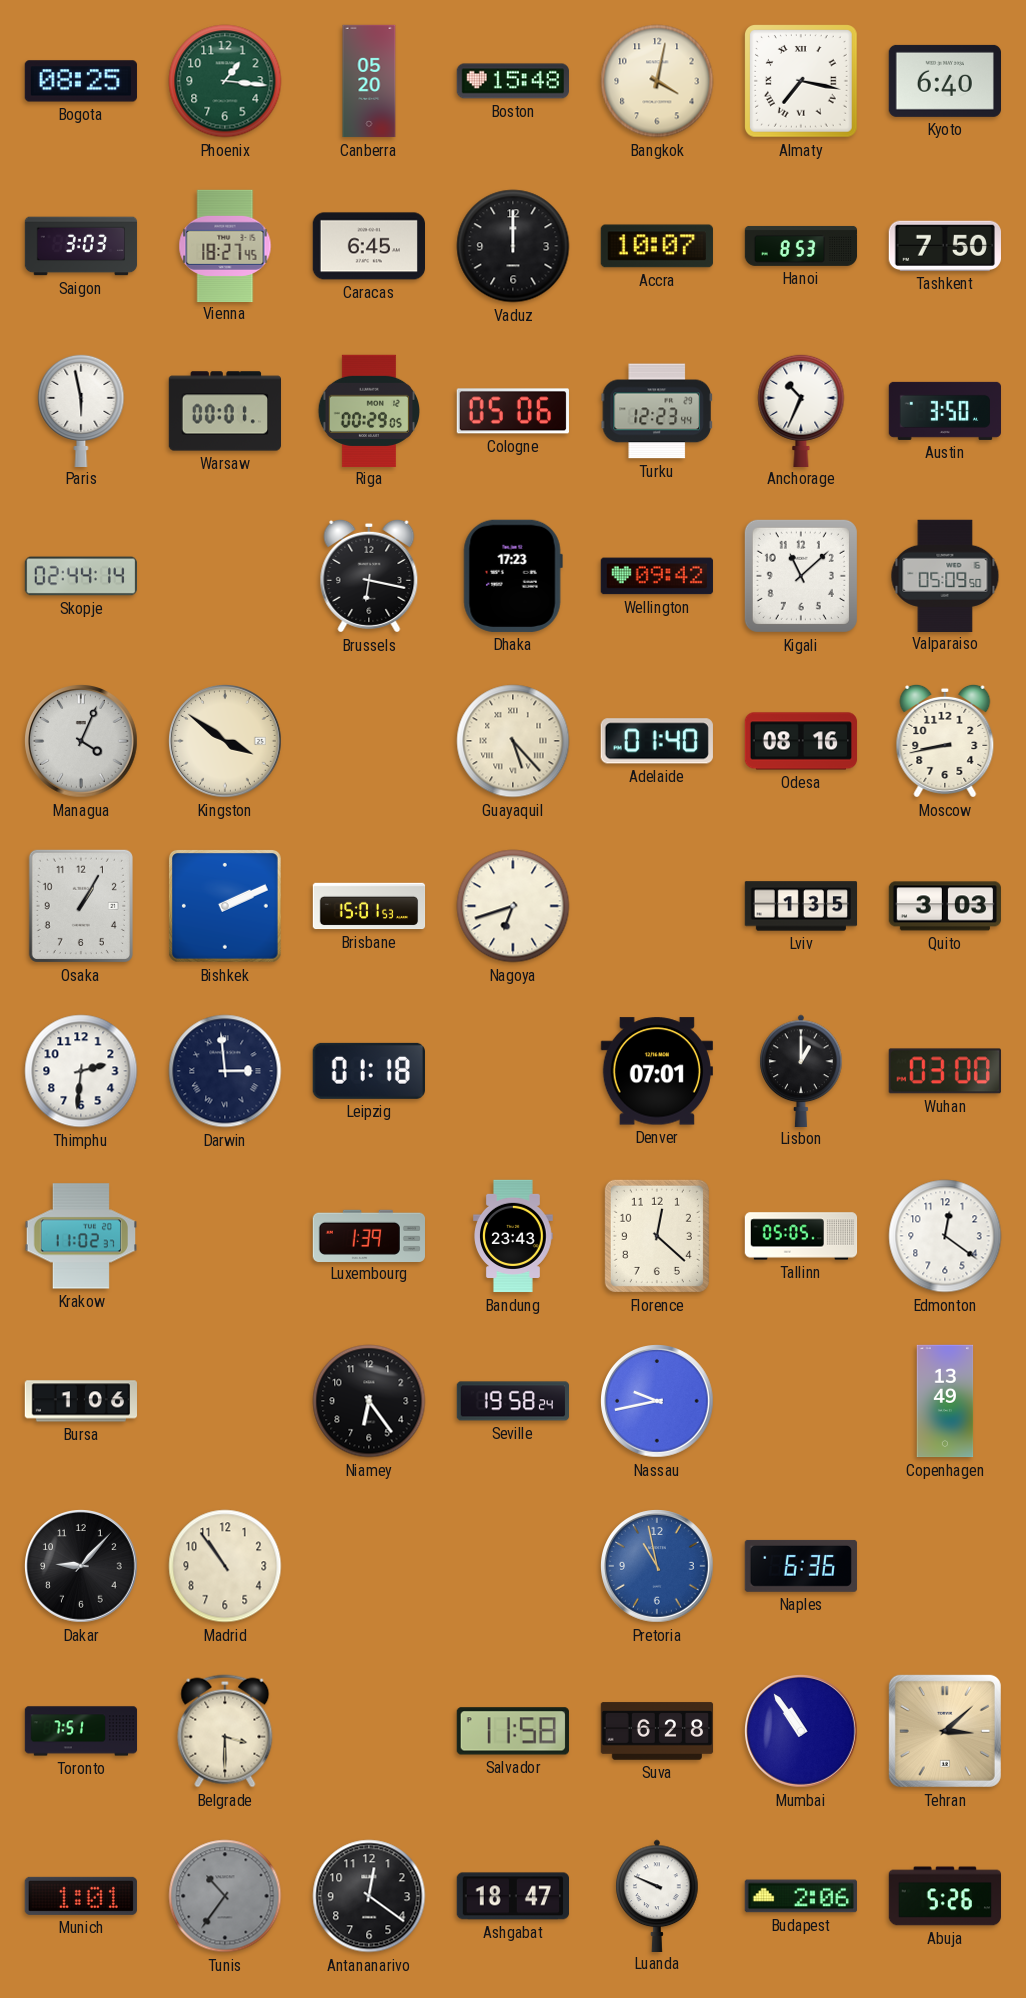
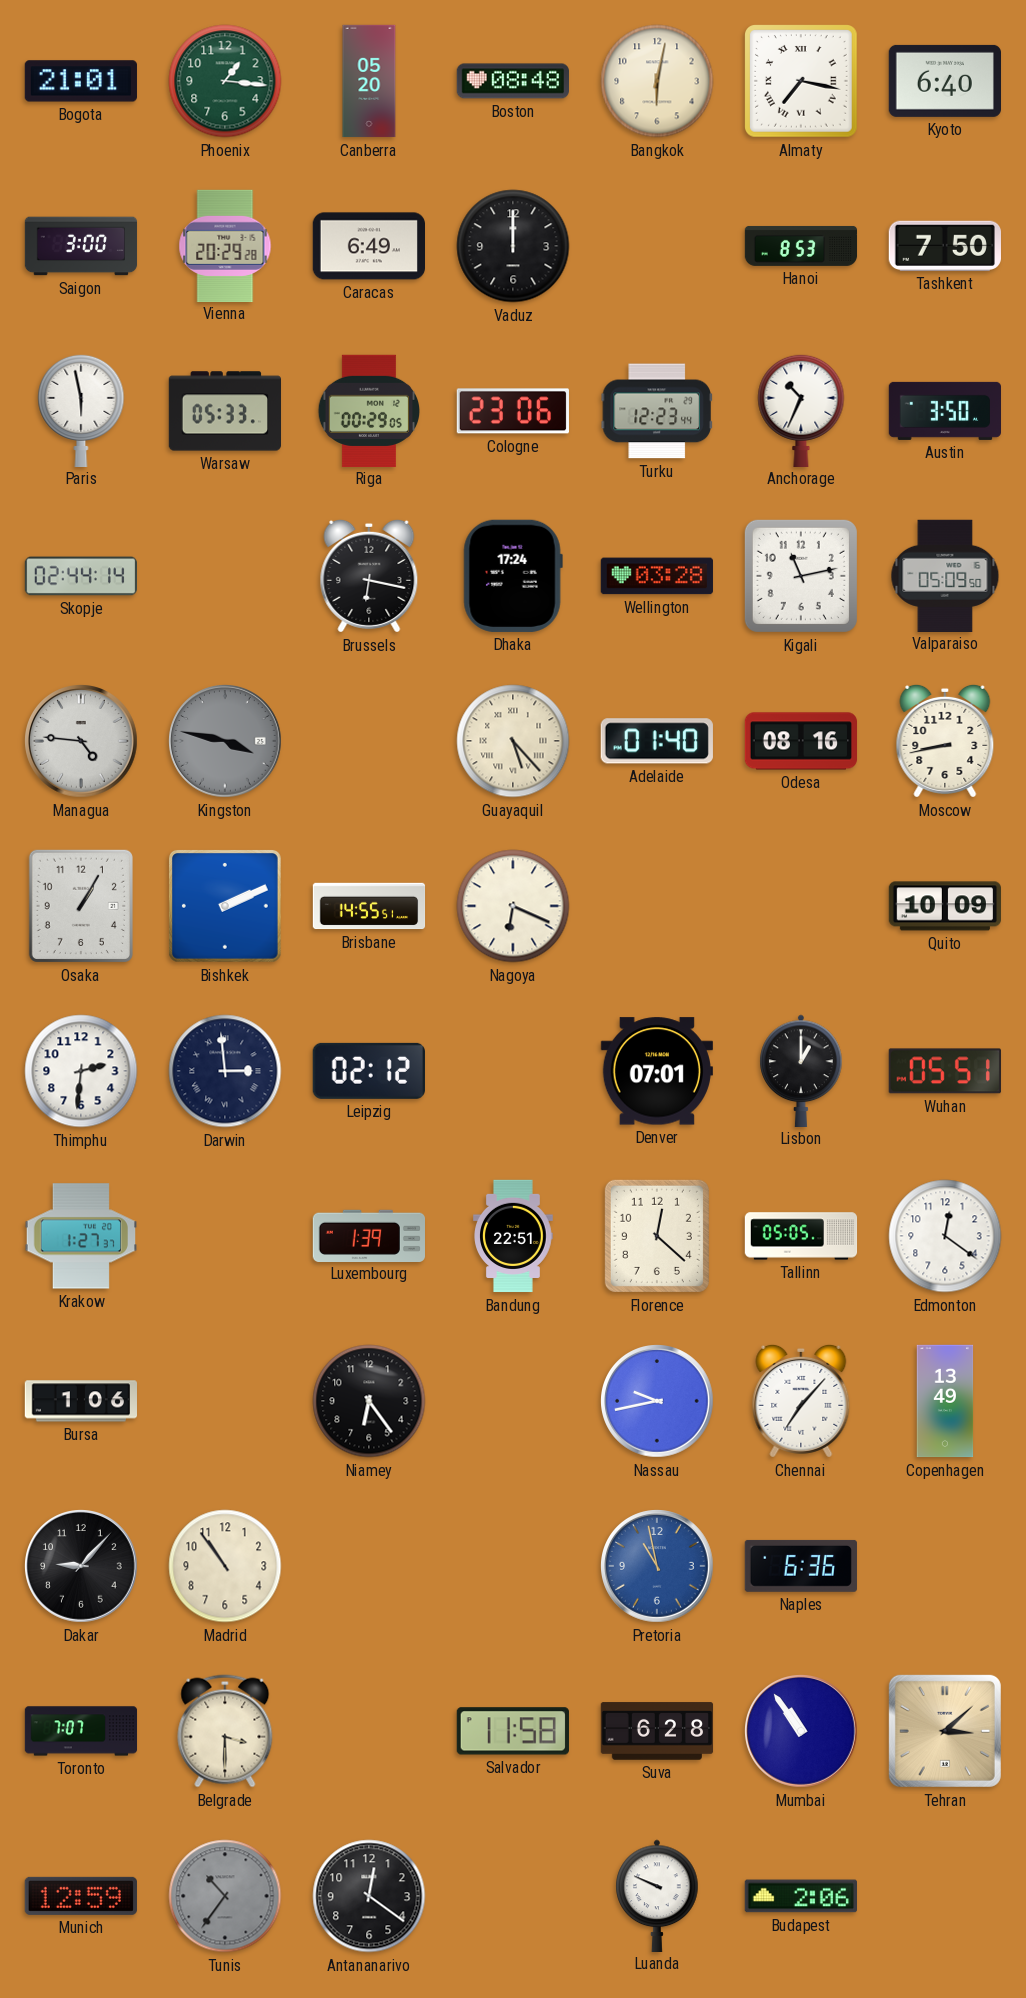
Bogota: 08:25 -> 21:01 (81, 81)
Boston: 15:48 -> 08:48 (513, 81)
Bangkok: 4:02 -> 6:02 (657, 81)
Saigon: 3:03 -> 3:00 (81, 246)
Vienna: 18:27 -> 20:29 (225, 245)
Caracas: 6:45 -> 6:49 (368, 246)
Accra: 10:07 -> none (657, 246)
Warsaw: 00:01 -> 05:33 (225, 411)
Cologne: 05:06 -> 23:06 (513, 411)
Dhaka: 17:23 -> 17:24 (513, 576)
Wellington: 09:42 -> 03:28 (657, 576)
Kigali: 11:08 -> 11:13 (801, 576)
Managua: 4:04 -> 4:46 (82, 742)
Kingston: 3:51 -> 3:47 (226, 742)
Kingston dial: cream -> grey (226, 742)
Brisbane: 15:01 -> 14:55 (369, 906)
Nagoya: 6:42 -> 6:19 (513, 906)
Lviv: 1:35 -> none (801, 906)
Quito: 3:03 -> 10:09 (944, 906)
Leipzig: 01:18 -> 02:12 (369, 1071)
Wuhan: 03:00 -> 05:51 (945, 1071)
Krakow: 11:02 -> 1:27 (80, 1236)
Bandung: 23:43 -> 22:51 (514, 1236)
Seville: 19:58 -> none (512, 1401)
Chennai: none -> 7:07 (801, 1401)
Toronto: 7:51 -> 7:07 (81, 1731)
Munich: 1:01 -> 12:59 (81, 1896)
Ashgabat: 18:47 -> none (512, 1896)
Abuja: 5:26 -> none (944, 1896)
